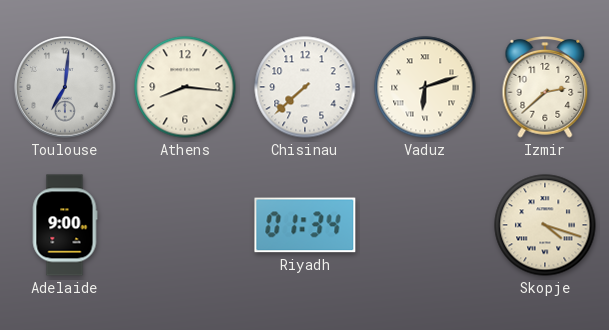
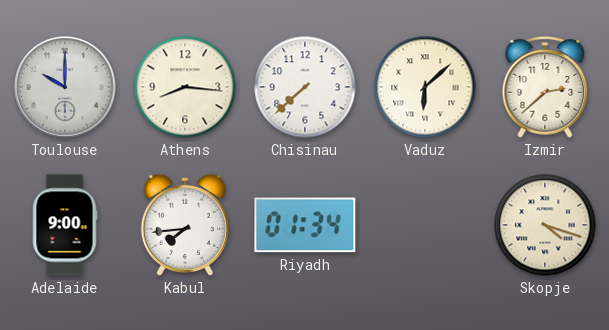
Toulouse: 7:01 -> 10:00 (65, 87)
Vaduz: 6:12 -> 6:08 (425, 87)
Kabul: none -> 7:44 (185, 225)
